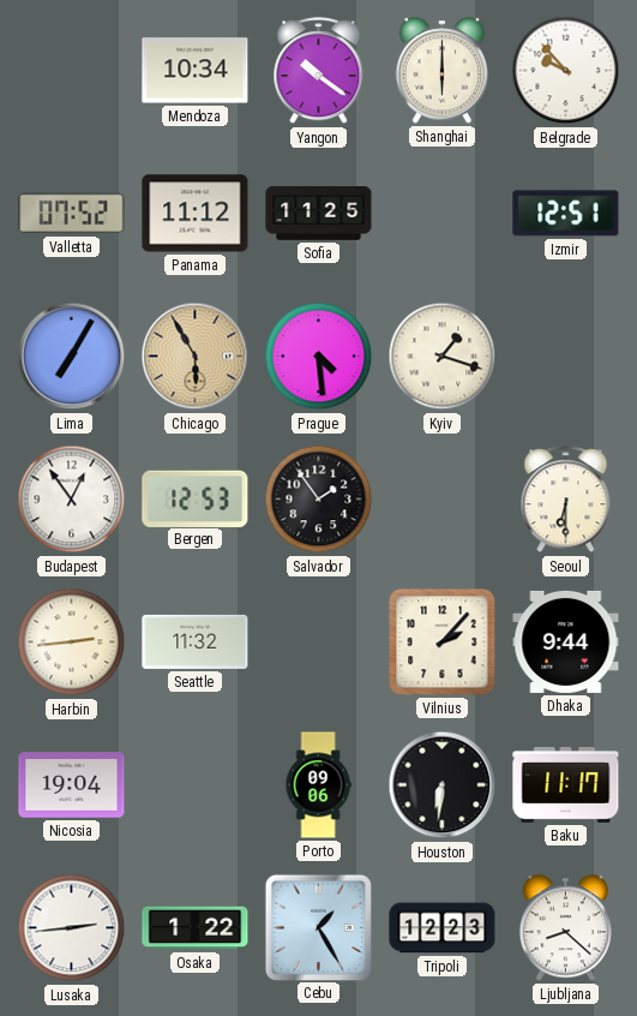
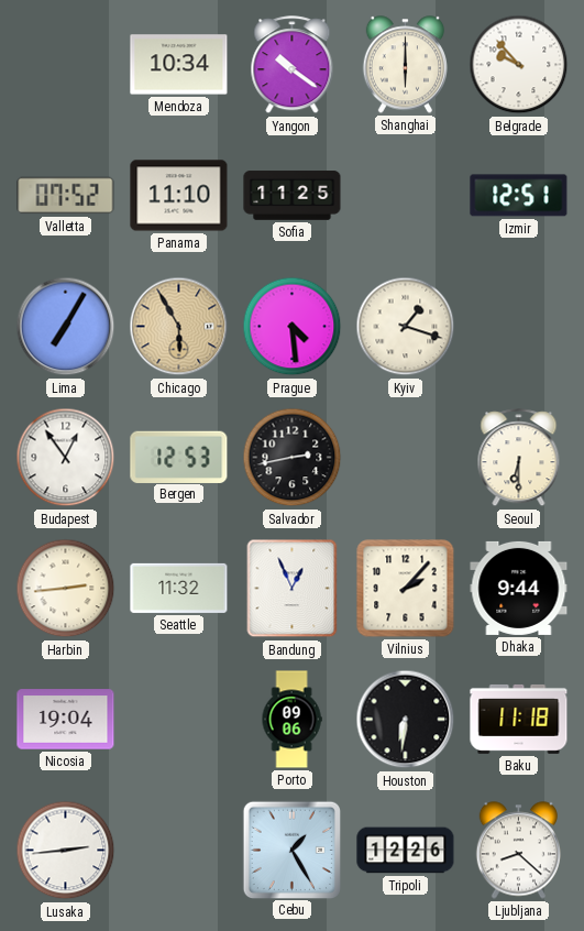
Panama: 11:12 -> 11:10 (179, 196)
Salvador: 1:54 -> 2:43 (293, 458)
Bandung: none -> 12:56 (293, 589)
Baku: 11:17 -> 11:18 (519, 719)
Osaka: 1:22 -> none (196, 928)
Tripoli: 12:23 -> 12:26 (406, 851)
